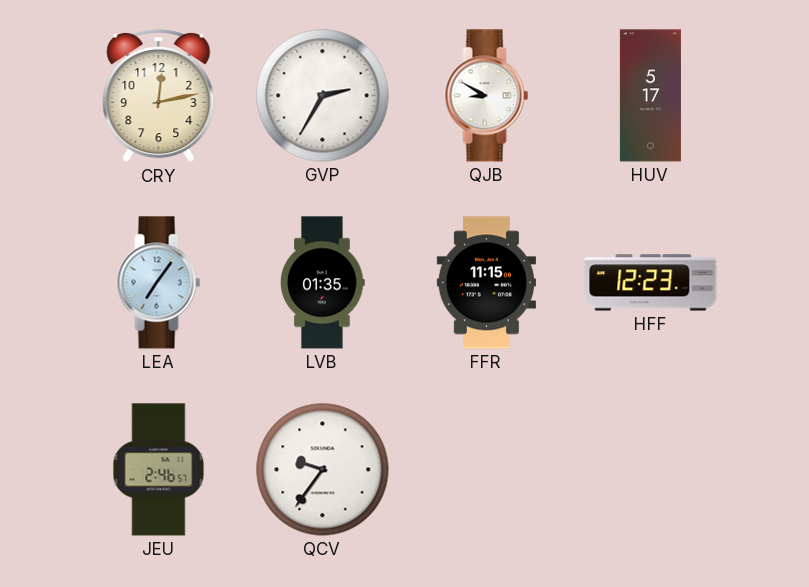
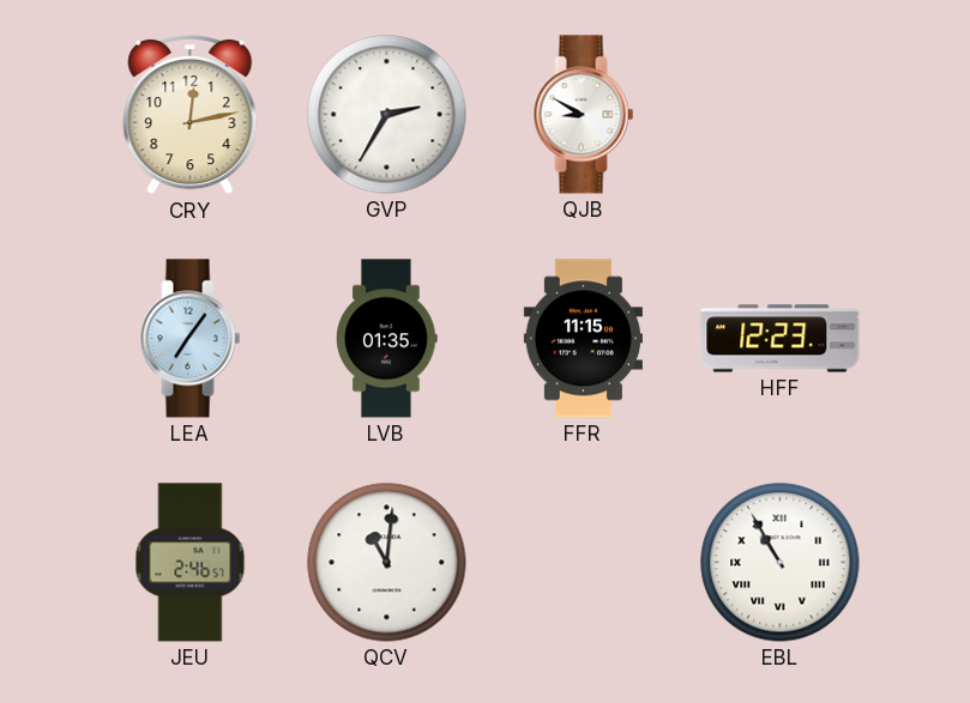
HUV: 5:17 -> none (650, 96)
QCV: 9:36 -> 11:01 (387, 563)
EBL: none -> 10:55 (781, 563)
